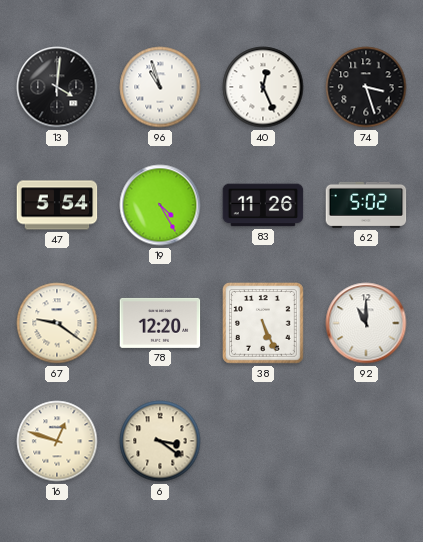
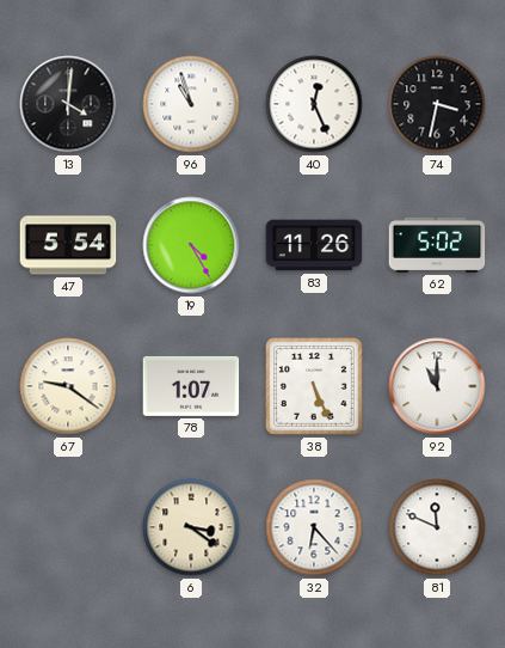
74: 3:27 -> 3:32 (437, 104)
78: 12:20 -> 1:07 (191, 386)
16: 12:48 -> none (57, 441)
32: none -> 6:23 (314, 527)
81: none -> 11:49 (437, 527)
